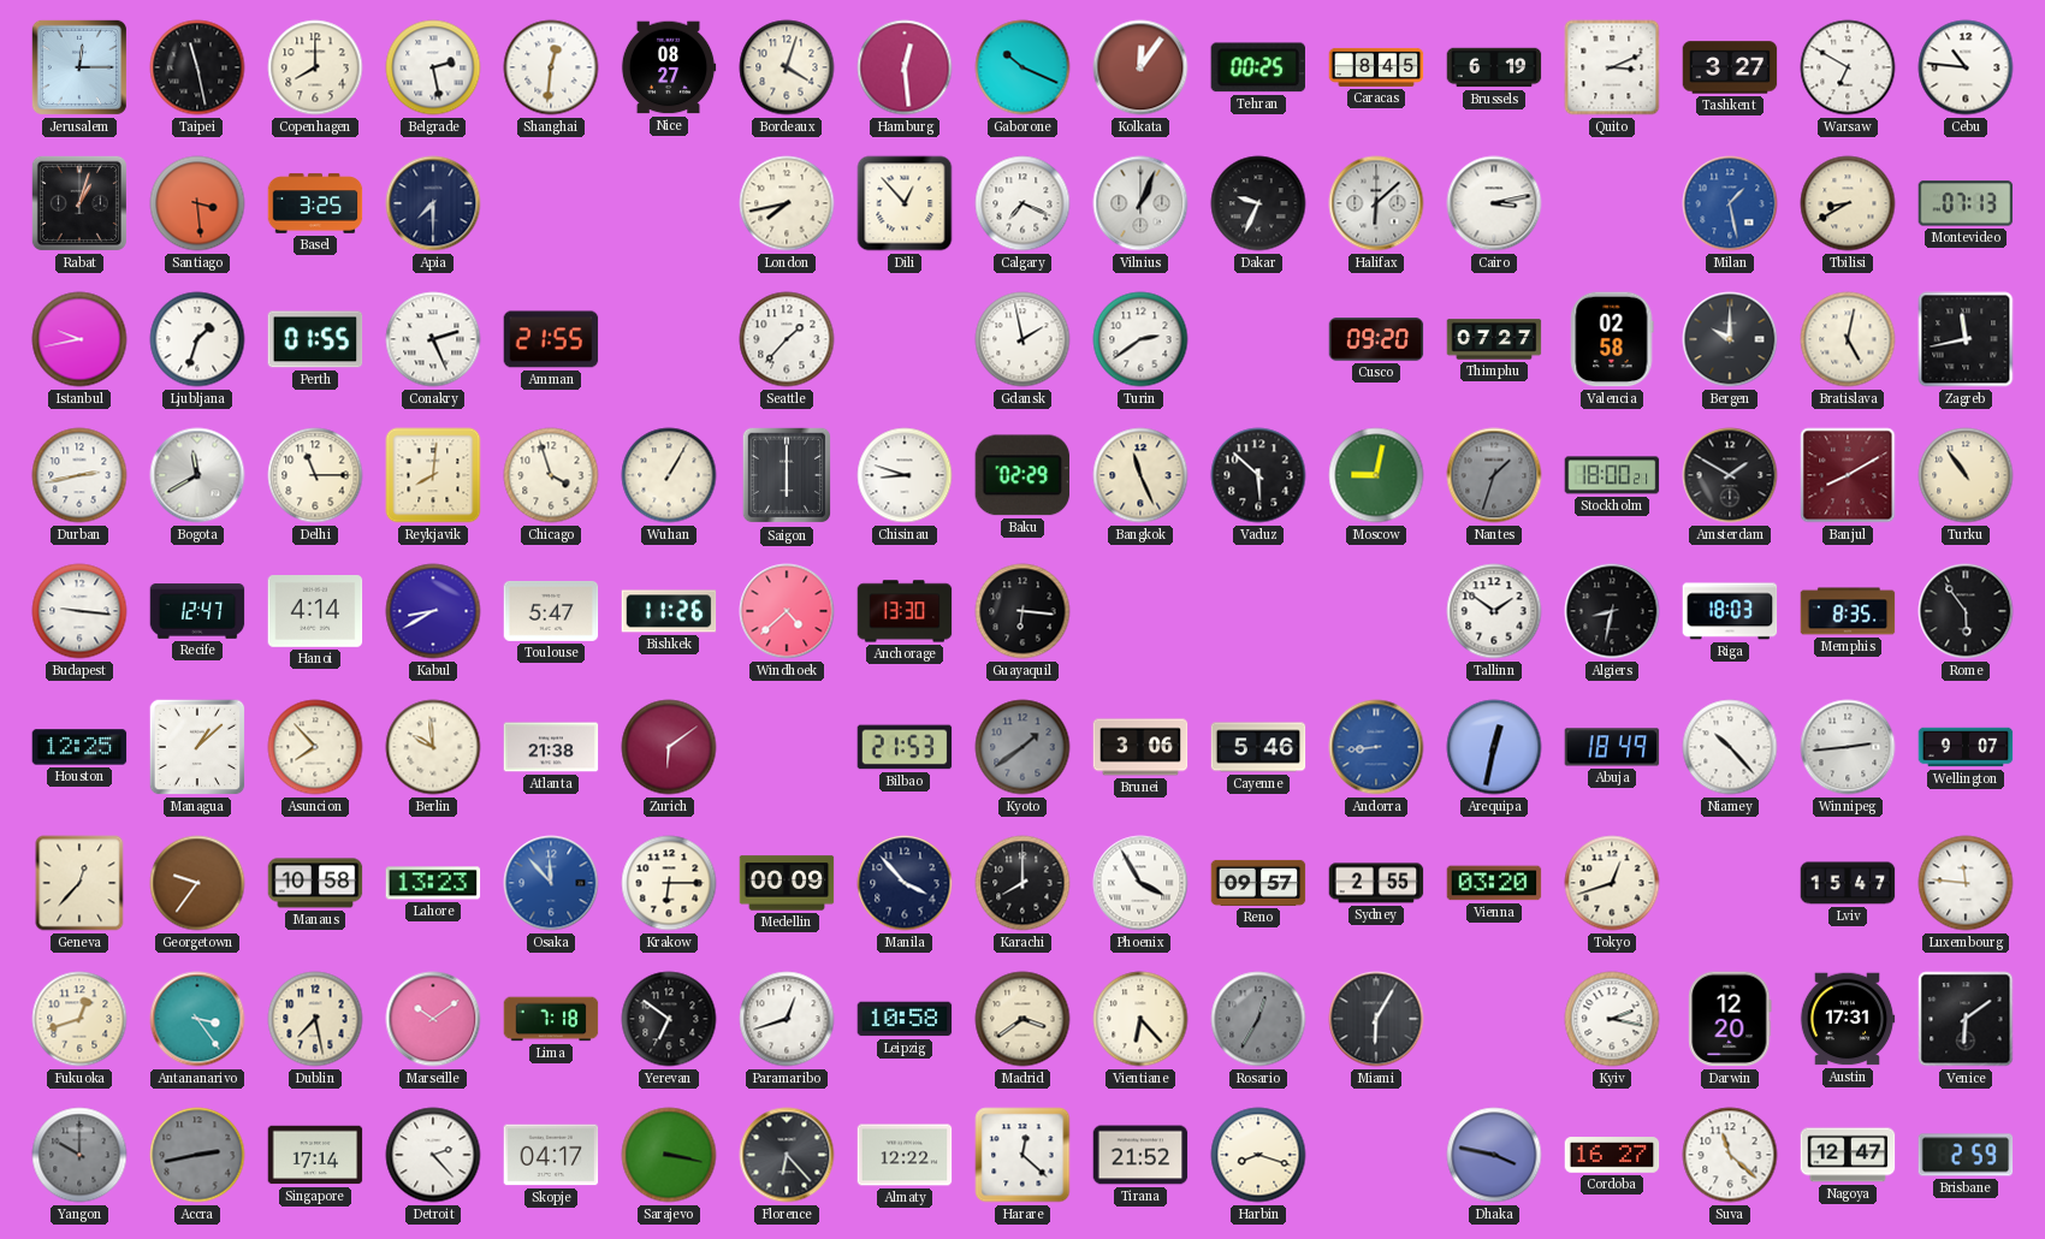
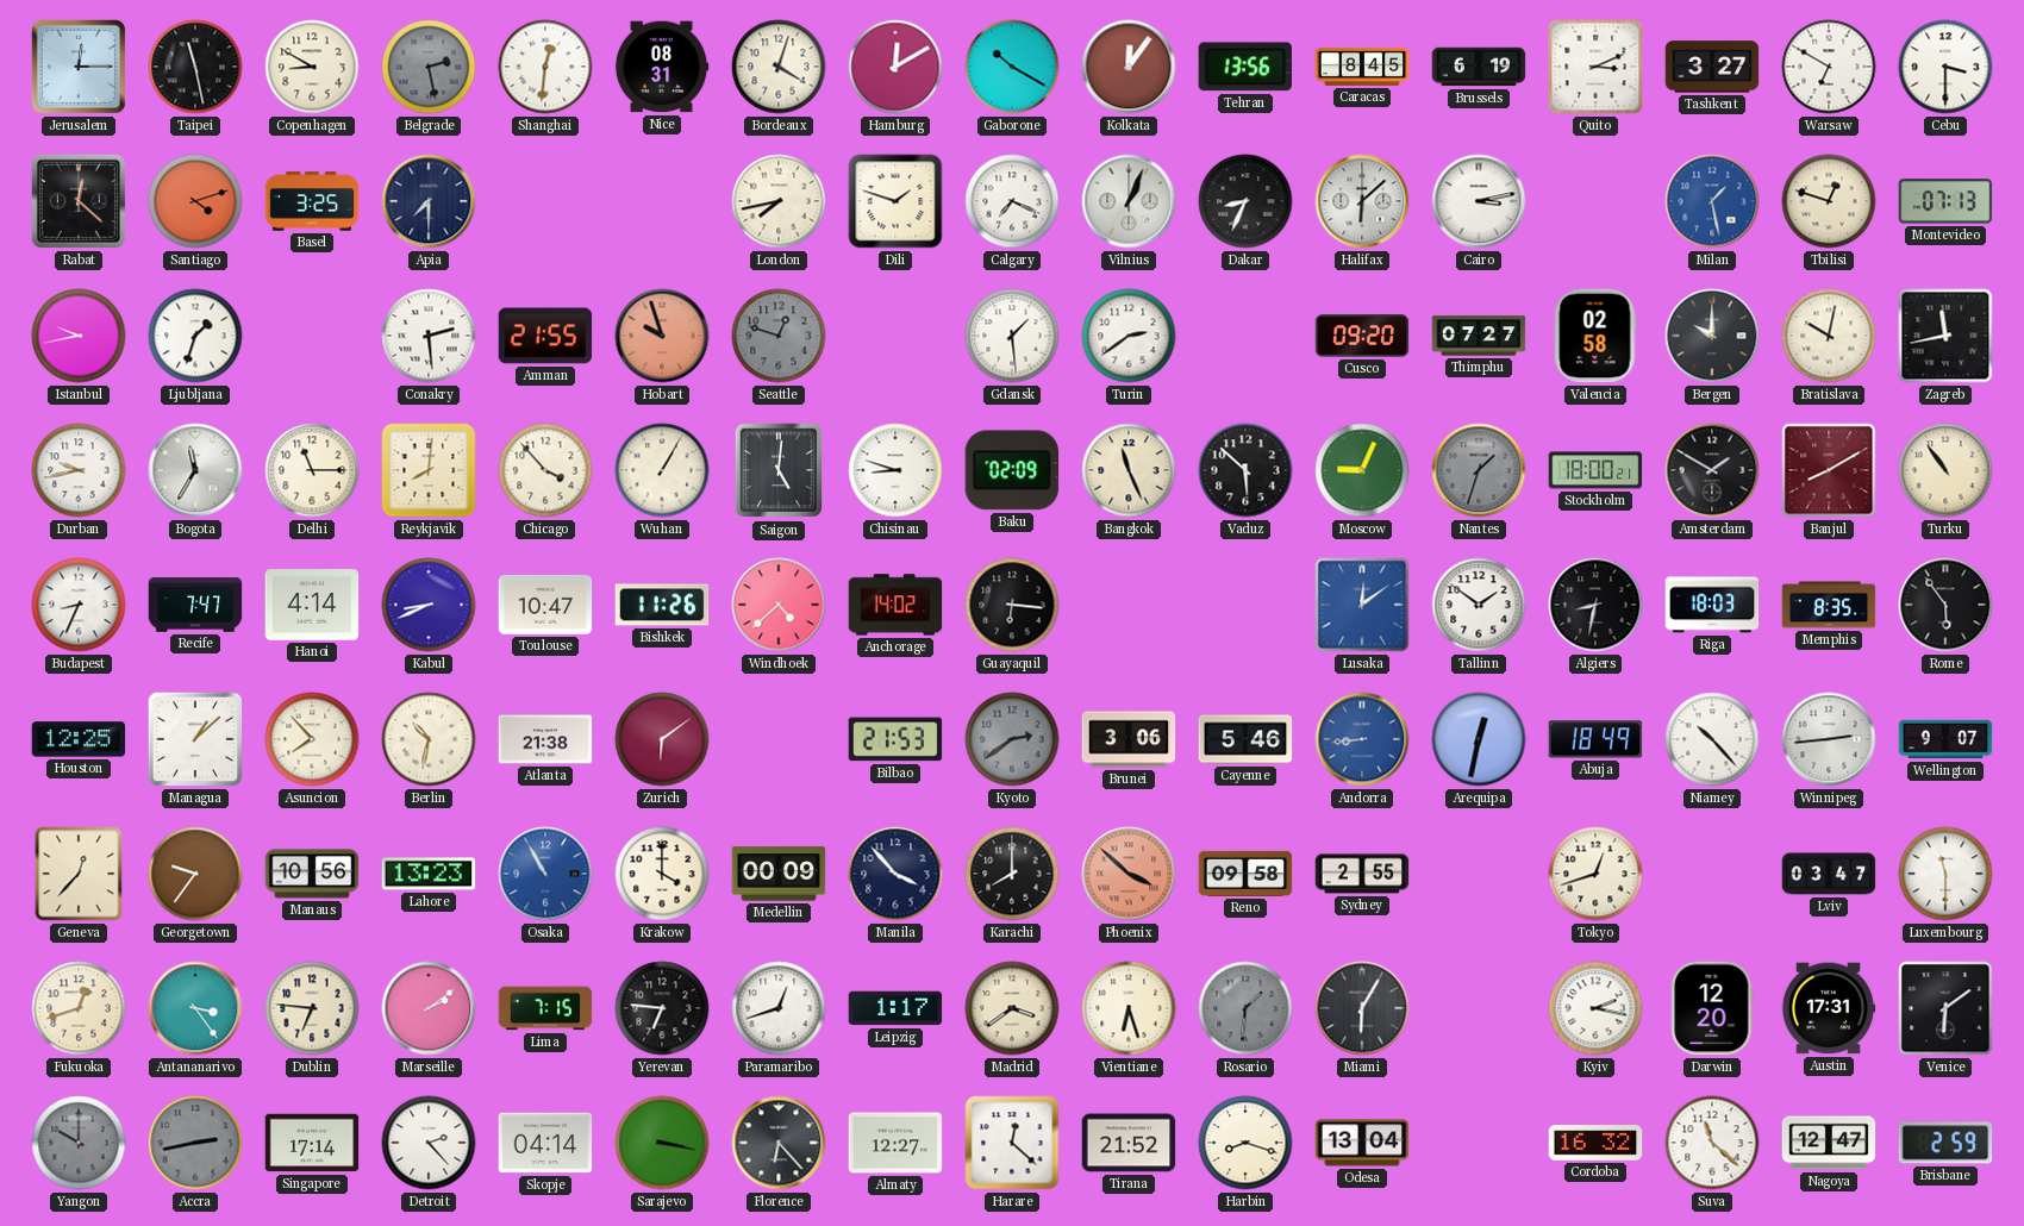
Copenhagen: 8:00 -> 8:50 (312, 67)
Belgrade dial: white -> grey (429, 67)
Nice: 08:27 -> 08:31 (662, 67)
Hamburg: 12:29 -> 12:10 (895, 67)
Gaborone: 10:19 -> 10:20 (1012, 67)
Tehran: 00:25 -> 13:56 (1245, 67)
Cebu: 10:46 -> 3:30 (1945, 67)
Rabat: 1:03 -> 12:22 (79, 201)
Santiago: 3:29 -> 4:12 (195, 201)
Dili: 12:53 -> 1:48 (895, 201)
Dakar: 9:34 -> 8:34 (1245, 201)
Tbilisi: 8:40 -> 12:48 (1829, 201)
Perth: 01:55 -> none (315, 339)
Conakry: 2:26 -> 2:29 (429, 336)
Hobart: none -> 9:57 (662, 336)
Seattle: 1:37 -> 12:48 (779, 336)
Seattle dial: white -> grey (779, 336)
Gdansk: 1:58 -> 1:29 (1012, 336)
Bratislava: 5:02 -> 10:02 (1829, 336)
Durban: 2:43 -> 9:43 (79, 470)
Bogota: 11:40 -> 11:35 (195, 470)
Chicago: 3:57 -> 3:53 (545, 470)
Saigon: 6:00 -> 5:01 (779, 470)
Baku: 02:29 -> 02:09 (1011, 470)
Moscow: 9:02 -> 9:04 (1362, 470)
Budapest: 9:16 -> 8:34 (79, 605)
Recife: 12:47 -> 7:47 (195, 605)
Kabul: 8:40 -> 8:41 (429, 605)
Toulouse: 5:47 -> 10:47 (545, 605)
Anchorage: 13:30 -> 14:02 (895, 605)
Lusaka: none -> 12:09 (1362, 605)
Berlin: 9:59 -> 10:32 (429, 739)
Kyoto: 1:39 -> 2:39 (1012, 739)
Manaus: 10:58 -> 10:56 (312, 874)
Osaka: 11:53 -> 10:55 (545, 874)
Krakow: 6:15 -> 4:00 (662, 874)
Phoenix: 3:55 -> 3:52 (1129, 874)
Phoenix dial: white -> salmon (1129, 874)
Reno: 09:57 -> 09:58 (1245, 874)
Vienna: 03:20 -> none (1494, 883)
Lviv: 15:47 -> 03:47 (1829, 874)
Luxembourg: 11:46 -> 11:30 (1945, 874)
Dublin: 7:28 -> 6:46 (312, 1008)
Marseille: 10:09 -> 2:09 (429, 1008)
Lima: 7:18 -> 7:15 (545, 1008)
Yerevan: 6:51 -> 6:46 (662, 1008)
Leipzig: 10:58 -> 1:17 (895, 1008)
Vientiane: 6:23 -> 6:27 (1129, 1008)
Rosario: 12:35 -> 1:31 (1245, 1008)
Skopje: 04:17 -> 04:14 (545, 1143)
Almaty: 12:22 -> 12:27 (895, 1143)
Odesa: none -> 13:04 (1362, 1143)
Dhaka: 3:47 -> none (1494, 1155)
Cordoba: 16:27 -> 16:32 (1595, 1143)
